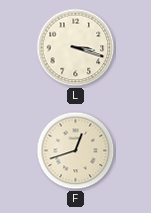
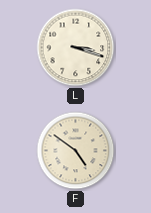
F: 12:42 -> 4:51 (76, 151)
